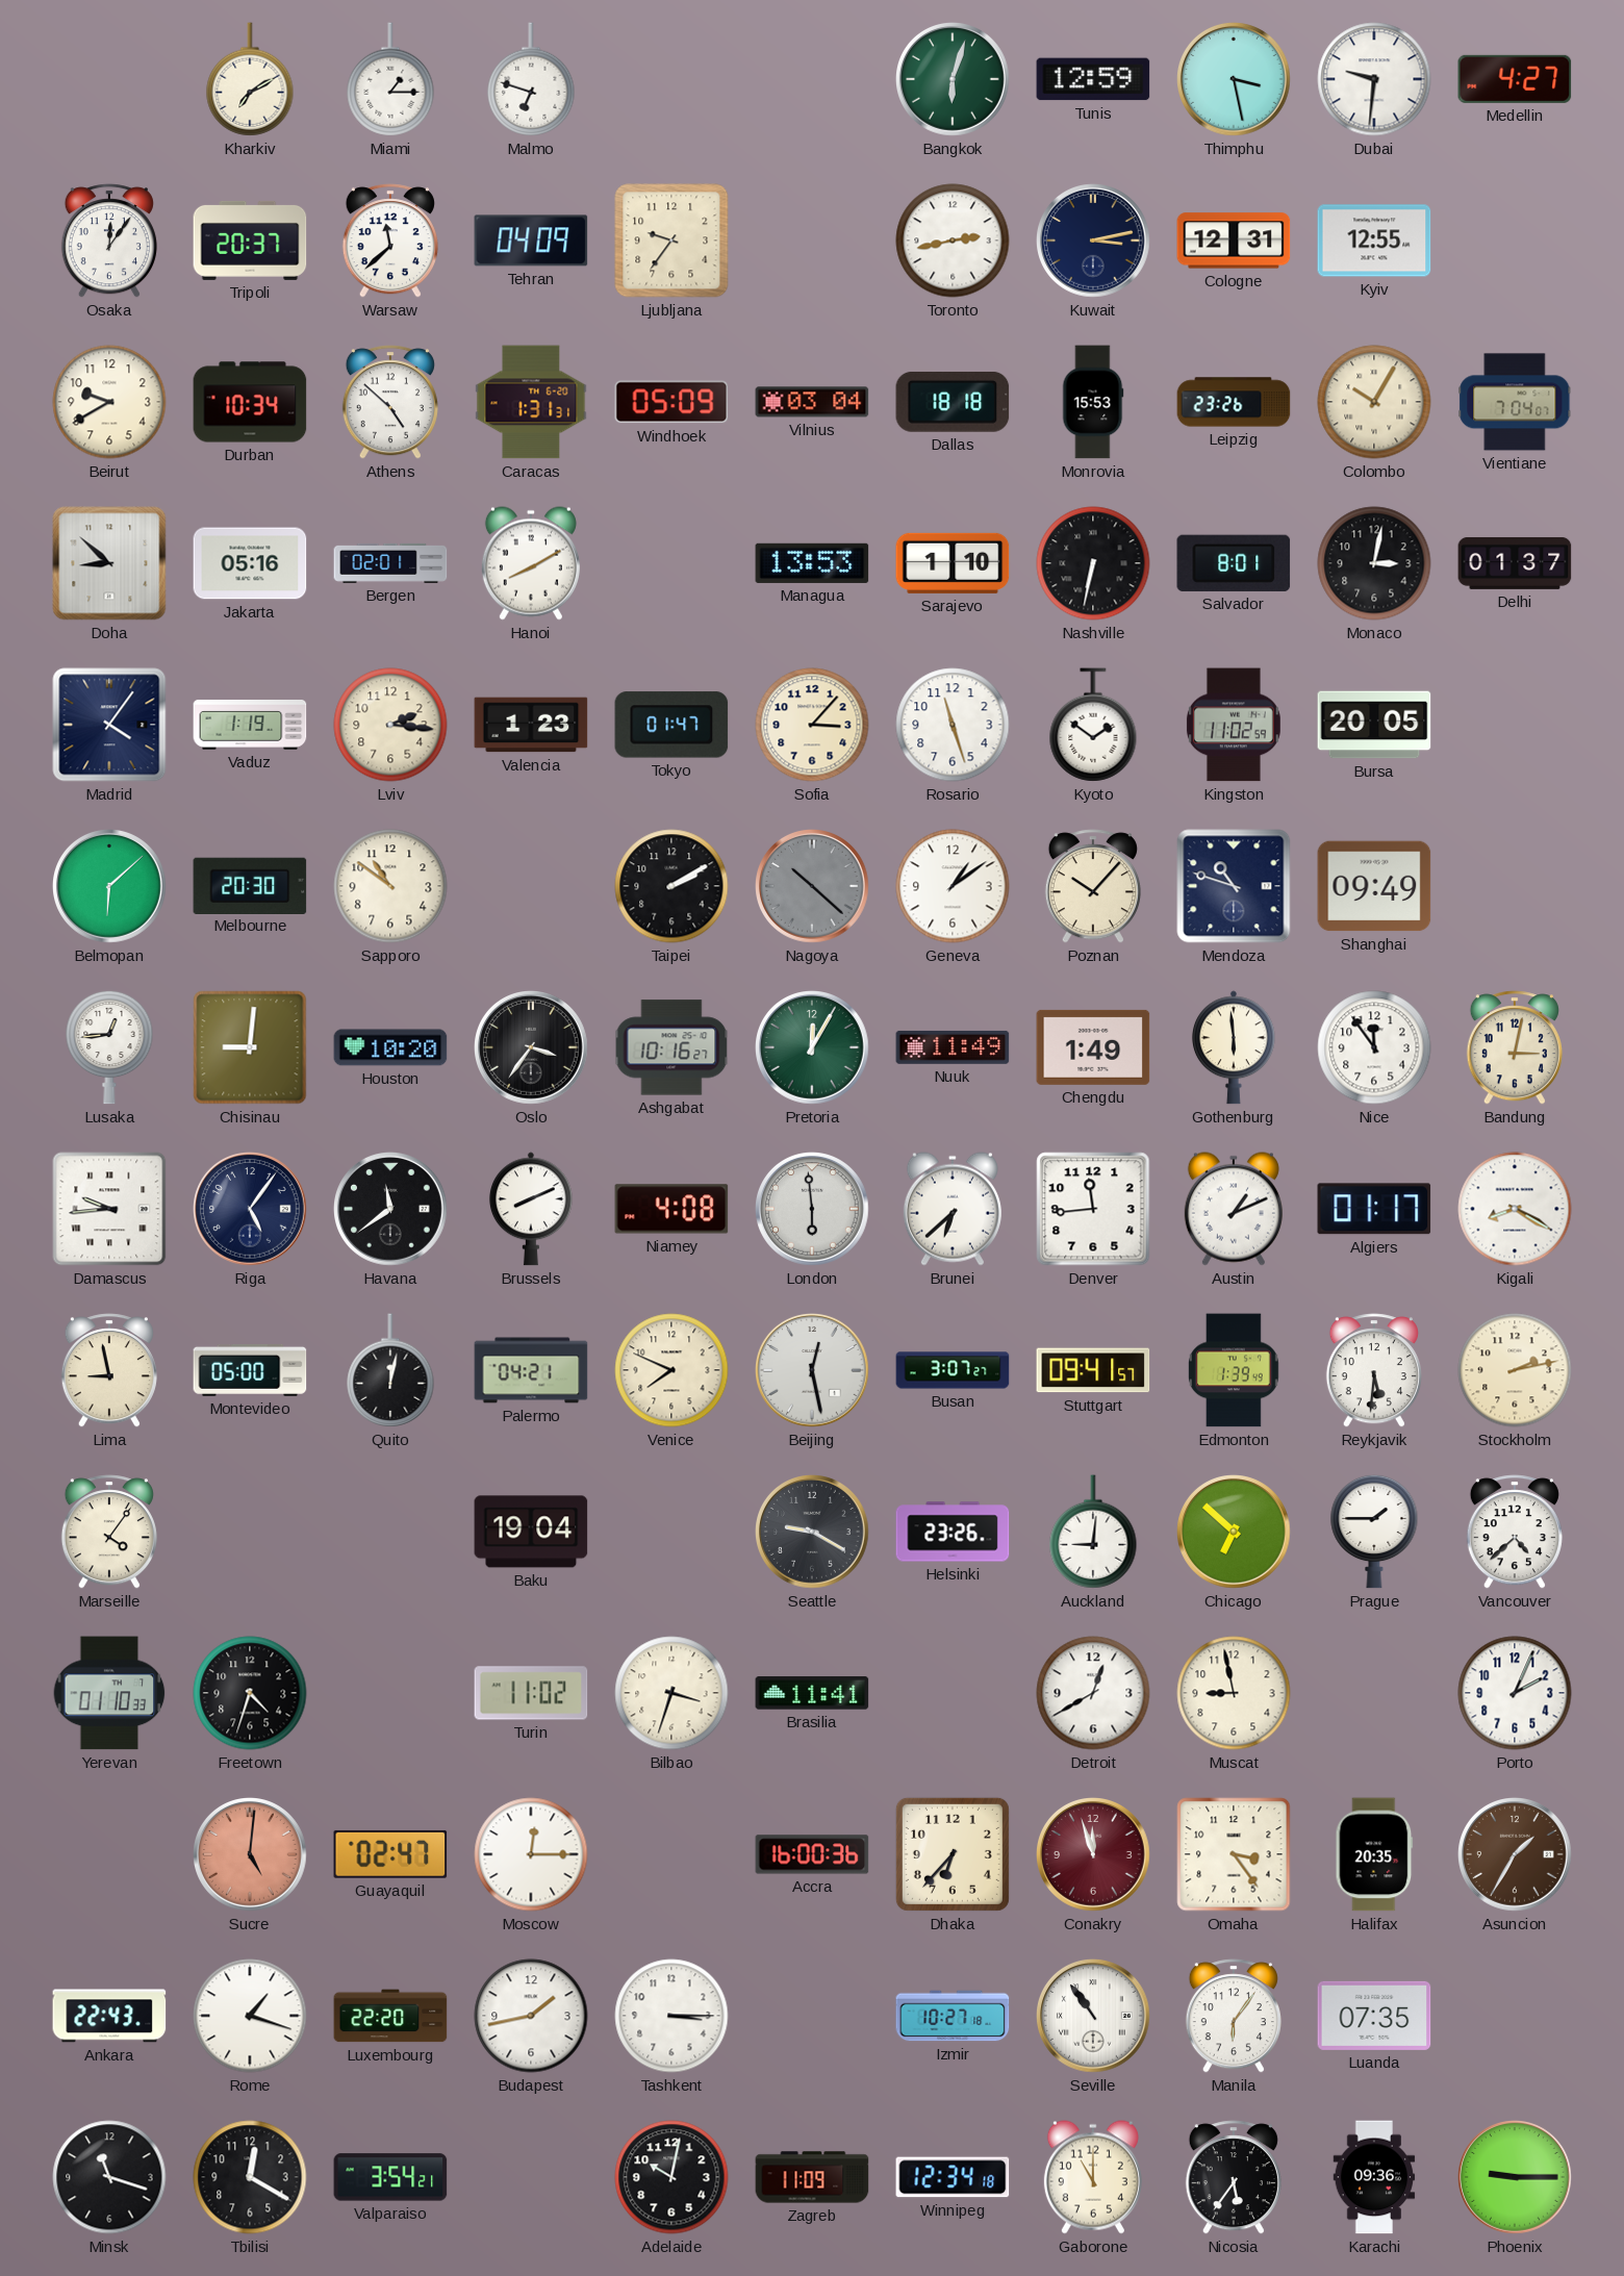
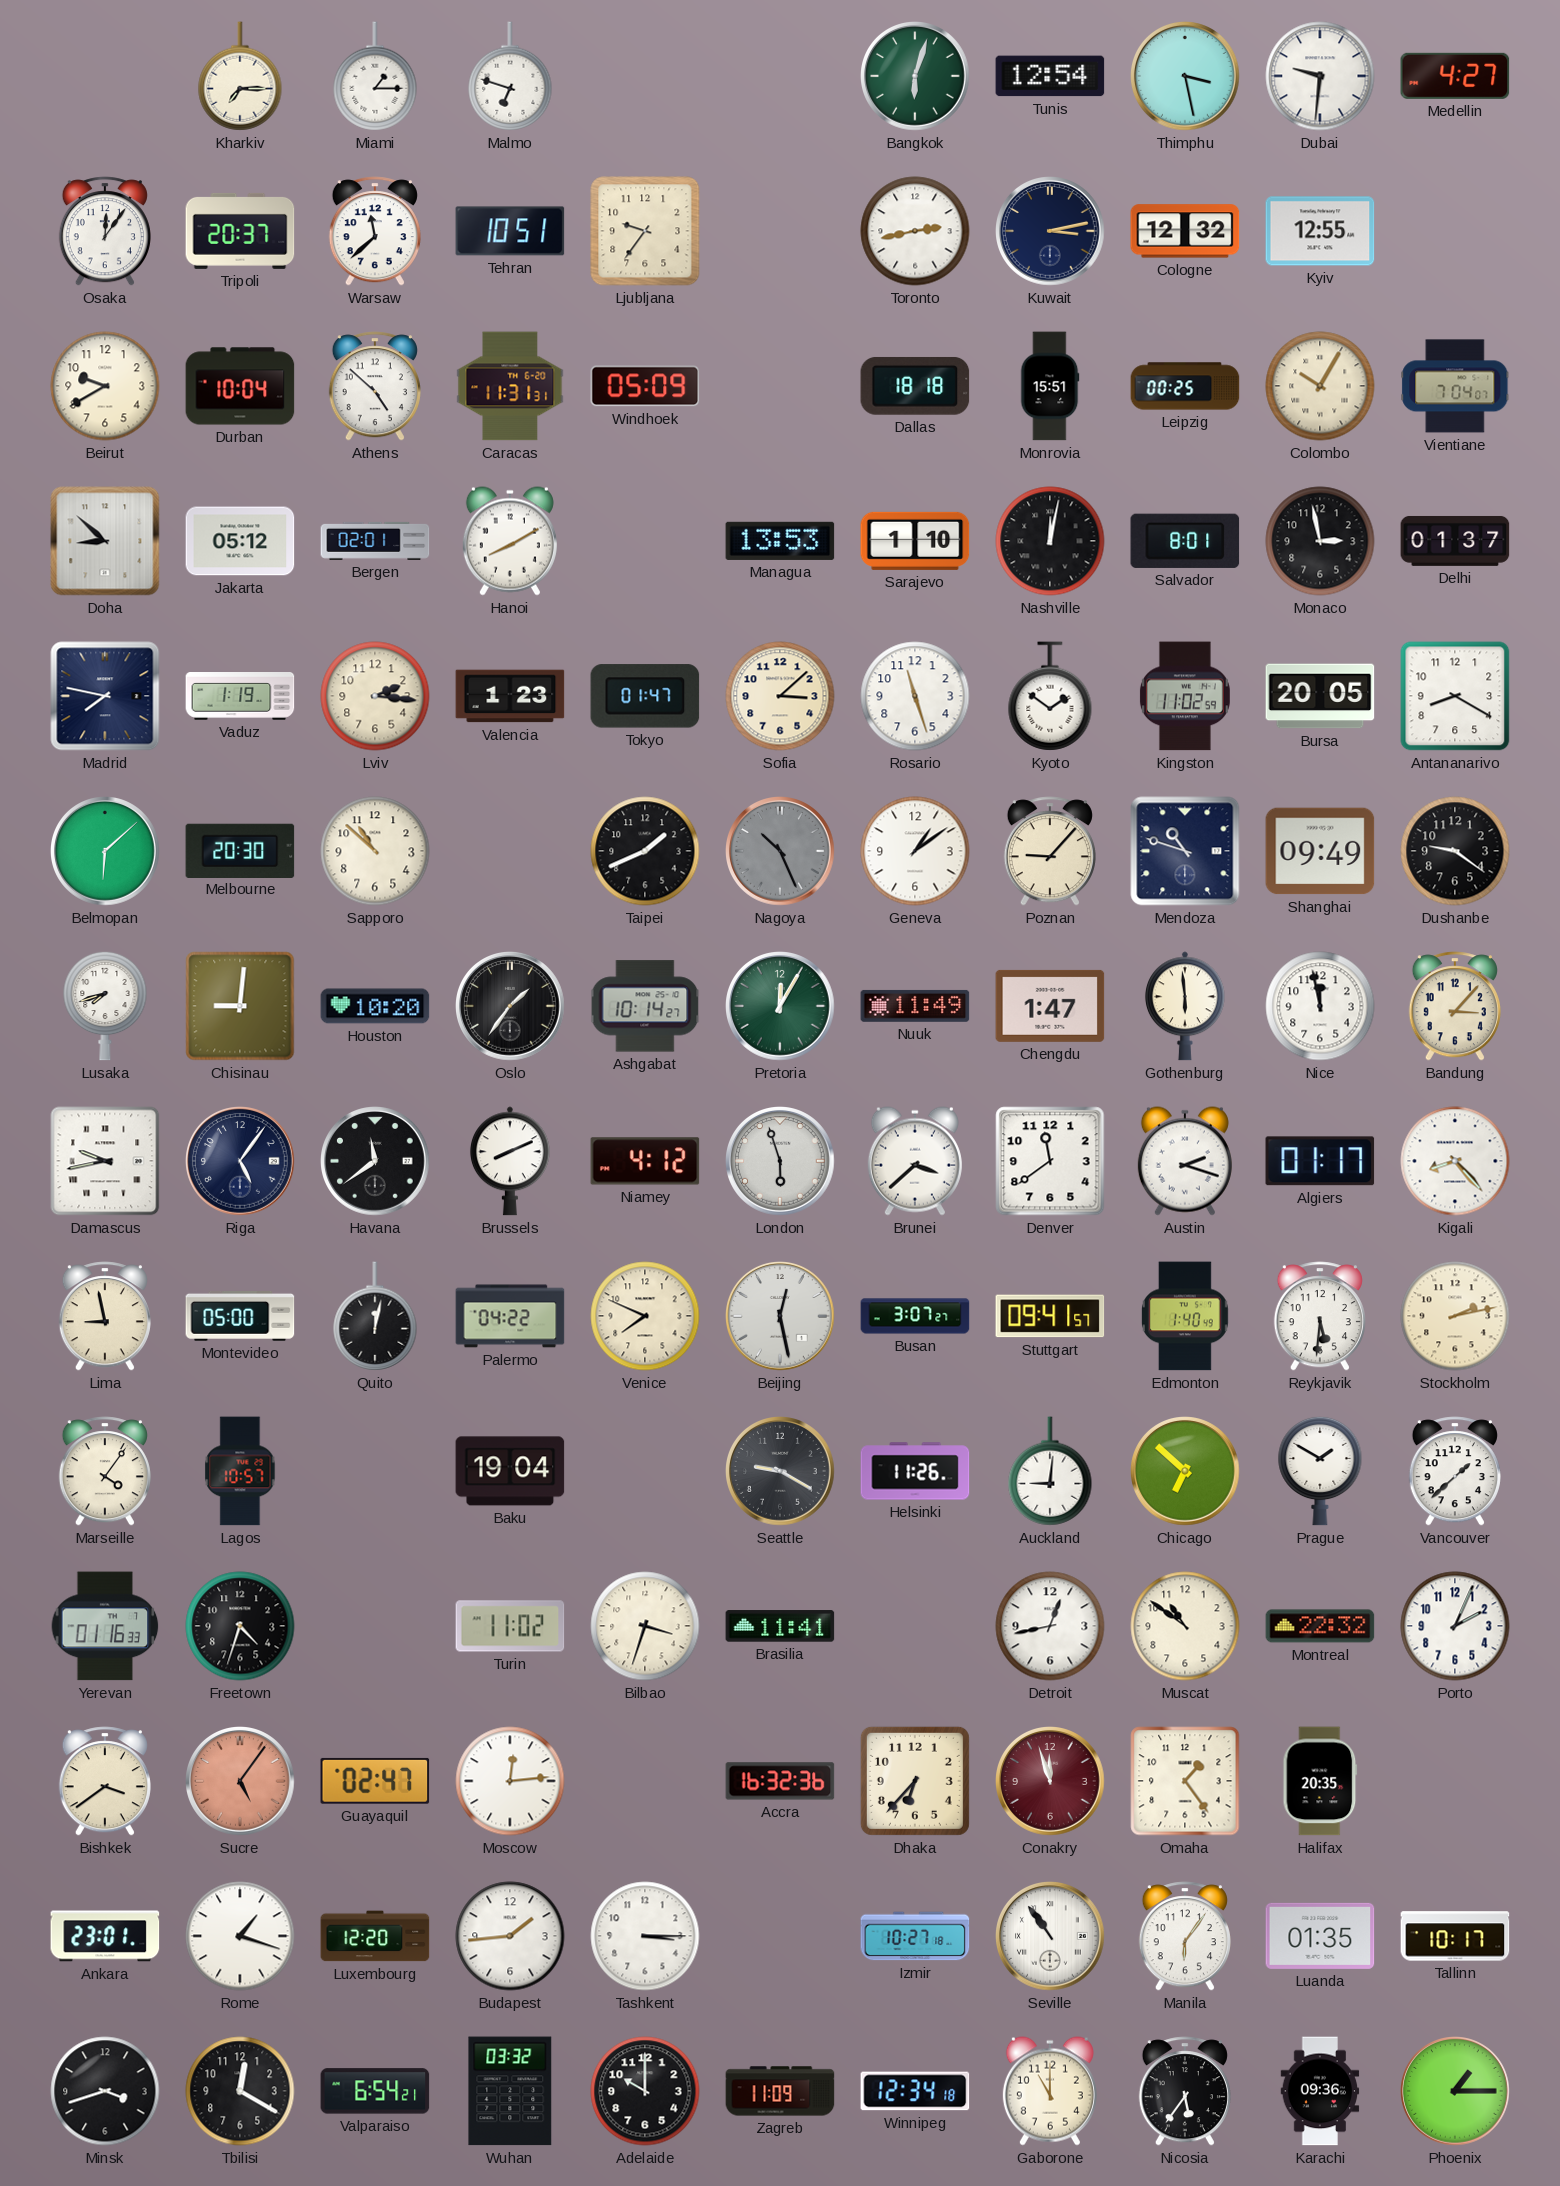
Kharkiv: 7:10 -> 7:15 (240, 76)
Tunis: 12:59 -> 12:54 (1050, 76)
Tehran: 04:09 -> 10:51 (510, 231)
Cologne: 12:31 -> 12:32 (1185, 231)
Durban: 10:34 -> 10:04 (240, 386)
Caracas: 1:31 -> 11:31 (510, 386)
Vilnius: 03:04 -> none (812, 402)
Monrovia: 15:53 -> 15:51 (1050, 386)
Leipzig: 23:26 -> 00:25 (1185, 386)
Jakarta: 05:16 -> 05:12 (240, 541)
Nashville: 6:32 -> 12:02 (1050, 541)
Monaco: 3:02 -> 2:58 (1320, 541)
Madrid: 4:06 -> 7:47 (105, 696)
Sofia: 3:07 -> 3:08 (780, 696)
Antananarivo: none -> 8:20 (1455, 696)
Sapporo: 10:51 -> 10:52 (375, 851)
Taipei: 2:10 -> 1:41 (645, 851)
Nagoya: 10:22 -> 10:26 (781, 852)
Poznan: 10:07 -> 9:07 (1050, 851)
Dushanbe: none -> 9:21 (1455, 851)
Lusaka: 12:44 -> 7:42 (105, 1006)
Oslo: 3:36 -> 1:36 (511, 1007)
Ashgabat: 10:16 -> 10:14 (645, 1006)
Chengdu: 1:49 -> 1:47 (1050, 1006)
Nice: 11:54 -> 11:58 (1320, 1006)
Bandung: 3:02 -> 3:07 (1455, 1006)
Damascus: 9:44 -> 9:43 (105, 1161)
Niamey: 4:08 -> 4:12 (645, 1161)
London: 5:59 -> 5:57 (781, 1162)
Brunei: 6:38 -> 3:38 (915, 1161)
Denver: 11:44 -> 11:39 (1050, 1161)
Austin: 1:11 -> 2:18 (1185, 1161)
Kigali: 8:20 -> 8:23 (1455, 1161)
Palermo: 04:21 -> 04:22 (510, 1316)
Edmonton: 1:39 -> 1:40 (1185, 1316)
Lagos: none -> 10:57 (240, 1471)
Helsinki: 23:26 -> 11:26 (915, 1471)
Prague: 1:45 -> 1:50 (1320, 1471)
Vancouver: 4:38 -> 1:38 (1455, 1471)
Yerevan: 01:10 -> 01:16 (105, 1626)
Detroit: 12:40 -> 12:43 (1050, 1626)
Muscat: 8:58 -> 10:51 (1185, 1626)
Montreal: none -> 22:32 (1320, 1626)
Bishkek: none -> 3:39 (105, 1781)
Sucre: 5:01 -> 5:06 (241, 1782)
Moscow: 12:15 -> 12:14 (510, 1781)
Accra: 16:00 -> 16:32 (780, 1781)
Omaha: 3:24 -> 1:24 (1185, 1781)
Asuncion: 1:35 -> none (1516, 1855)
Ankara: 22:43 -> 23:01 (105, 1936)
Luxembourg: 22:20 -> 12:20 (375, 1936)
Budapest: 1:43 -> 1:44 (510, 1936)
Luanda: 07:35 -> 01:35 (1320, 1936)
Tallinn: none -> 10:17 (1455, 1936)
Minsk: 11:18 -> 3:42 (105, 2091)
Valparaiso: 3:54 -> 6:54 (375, 2091)
Wuhan: none -> 03:32 (510, 2091)
Adelaide: 10:02 -> 10:00 (645, 2091)
Phoenix: 9:15 -> 1:15 (1456, 2092)
